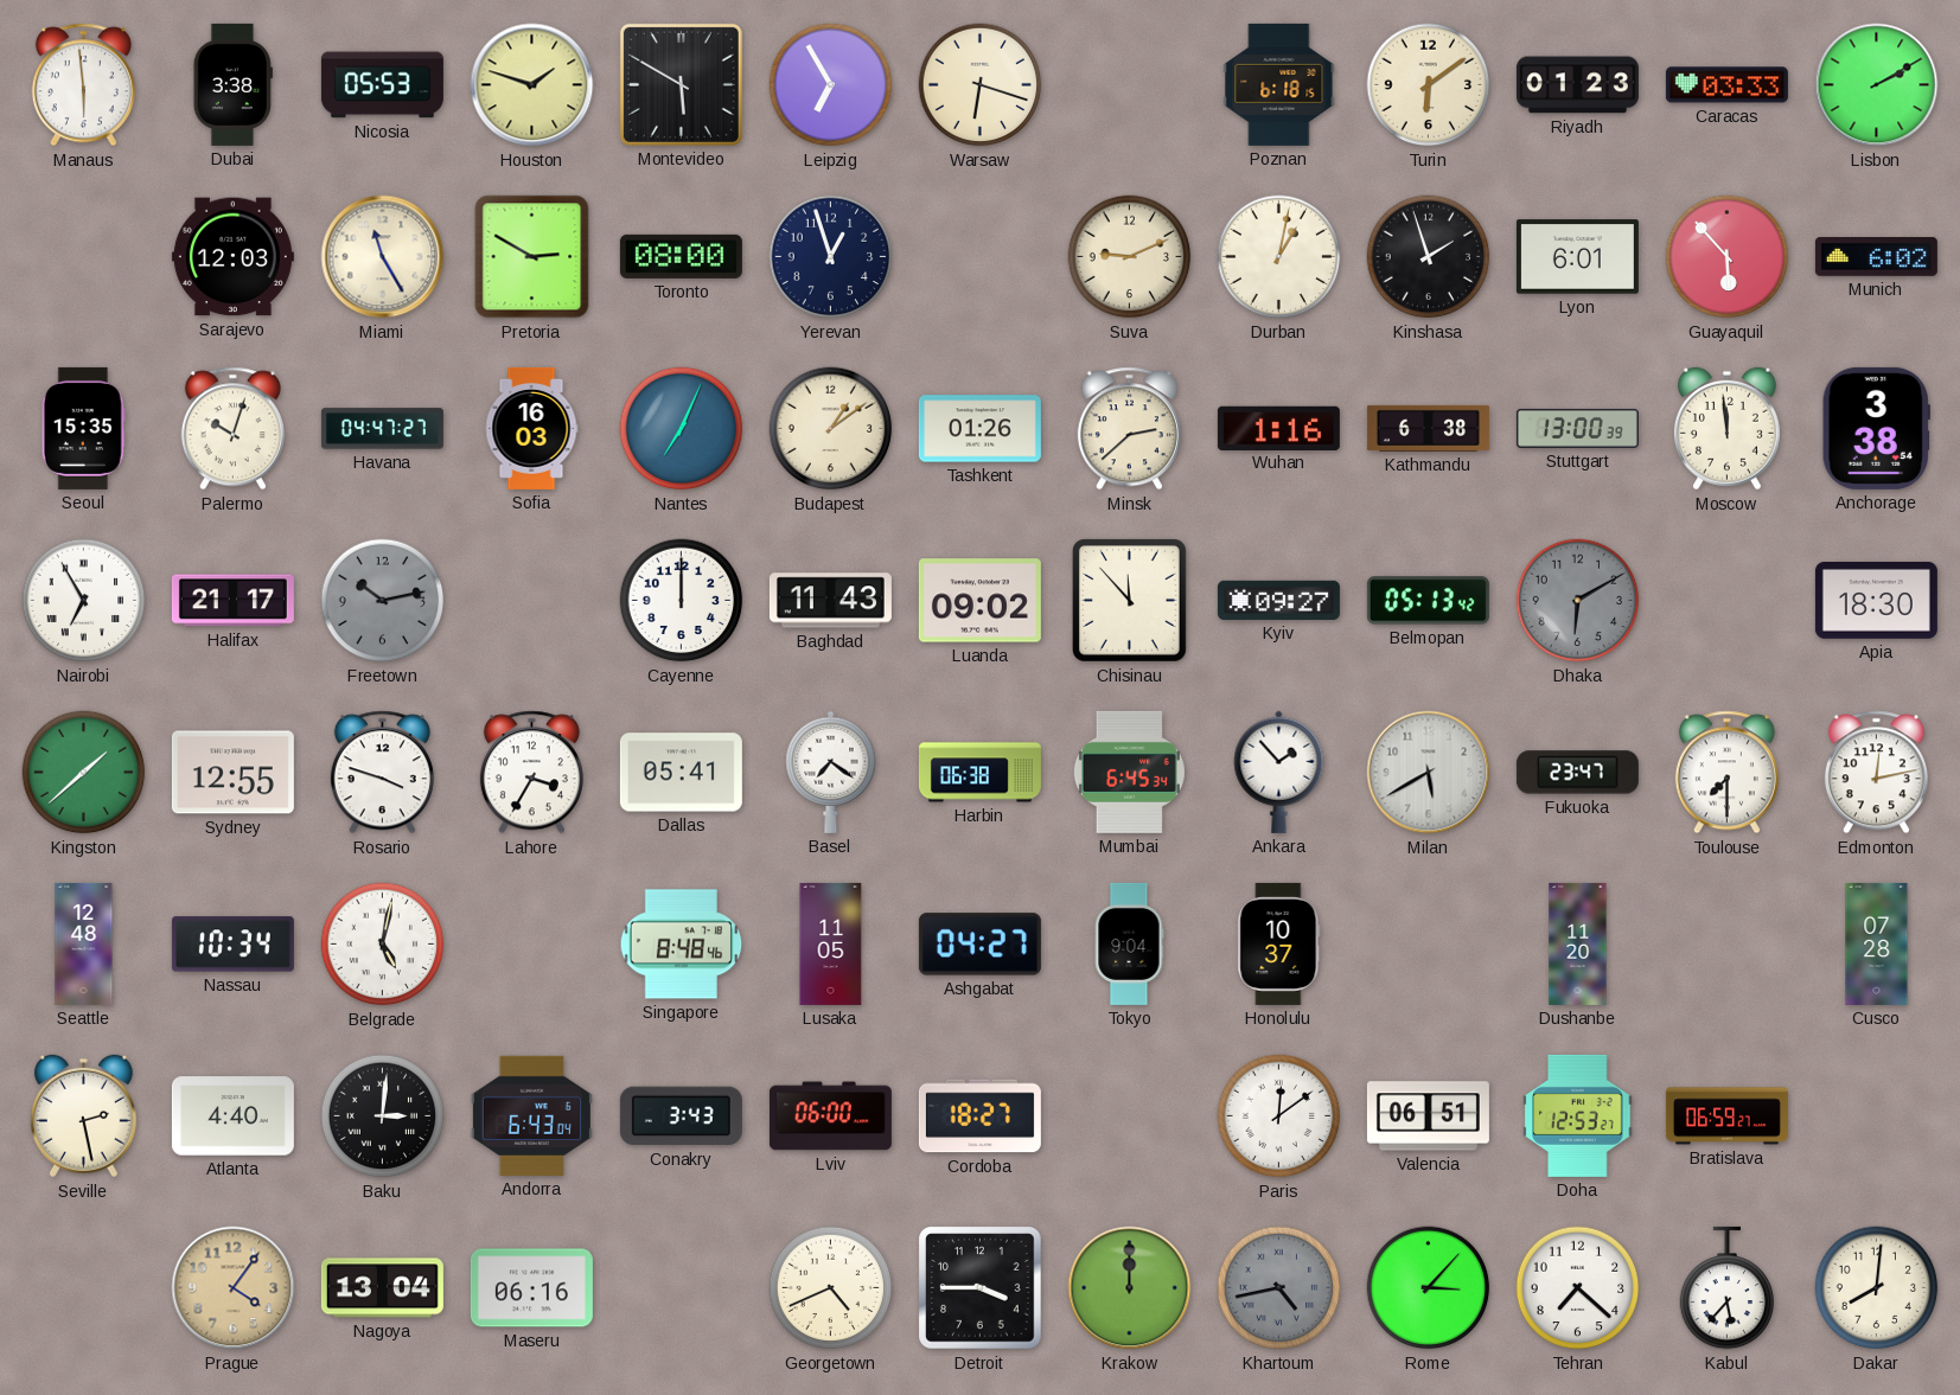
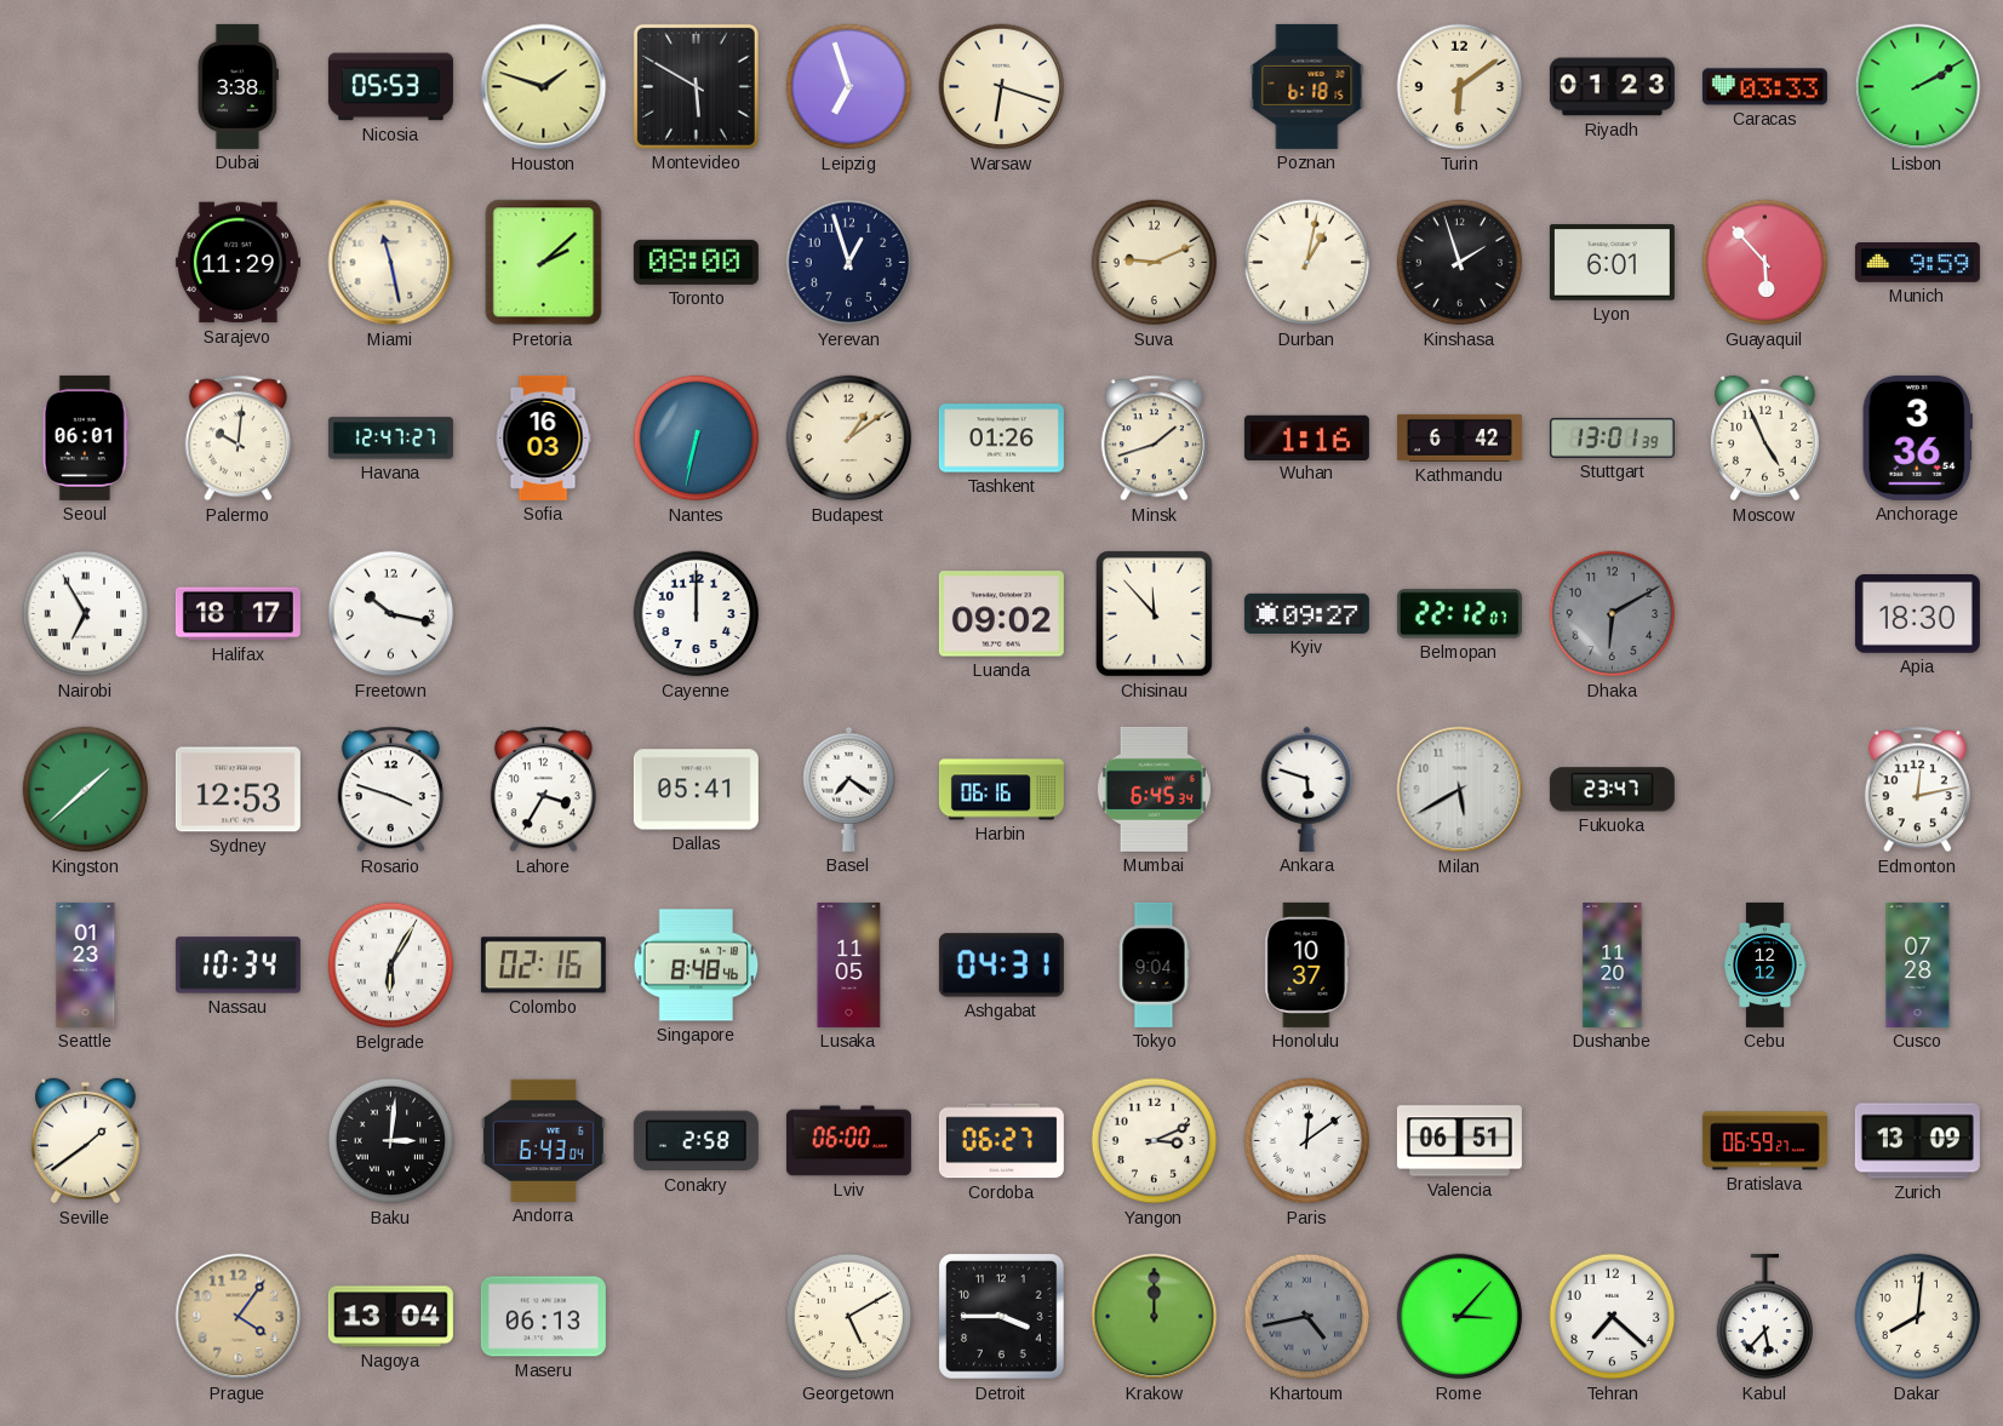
Manaus: 5:59 -> none (83, 85)
Leipzig: 6:55 -> 6:57 (849, 87)
Sarajevo: 12:03 -> 11:29 (238, 263)
Miami: 11:25 -> 11:28 (391, 263)
Pretoria: 2:50 -> 2:08 (544, 263)
Munich: 6:02 -> 9:59 (1917, 263)
Seoul: 15:35 -> 06:01 (85, 437)
Palermo: 10:03 -> 10:01 (238, 439)
Havana: 04:47 -> 12:47 (390, 439)
Nantes: 7:04 -> 6:32 (697, 439)
Minsk: 2:38 -> 1:42 (1154, 439)
Kathmandu: 6:38 -> 6:42 (1459, 437)
Stuttgart: 13:00 -> 13:01 (1612, 437)
Moscow: 11:59 -> 4:56 (1764, 439)
Anchorage: 3:38 -> 3:36 (1917, 437)
Halifax: 21:17 -> 18:17 (238, 614)
Freetown: 10:13 -> 10:17 (391, 614)
Freetown dial: grey -> white (391, 614)
Baghdad: 11:43 -> none (830, 601)
Belmopan: 05:13 -> 22:12 (1459, 614)
Sydney: 12:55 -> 12:53 (238, 790)
Harbin: 06:38 -> 06:16 (1001, 790)
Ankara: 1:53 -> 5:48 (1307, 789)
Toulouse: 7:30 -> none (1726, 773)
Seattle: 12:48 -> 01:23 (86, 964)
Belgrade: 5:02 -> 6:05 (391, 966)
Colombo: none -> 02:16 (543, 966)
Ashgabat: 04:27 -> 04:31 (1001, 966)
Cebu: none -> 12:12 (1765, 964)
Seville: 2:28 -> 1:39 (85, 1141)
Atlanta: 4:40 -> none (232, 1116)
Conakry: 3:43 -> 2:58 (696, 1141)
Cordoba: 18:27 -> 06:27 (1001, 1141)
Yangon: none -> 3:11 (1155, 1141)
Doha: 12:53 -> none (1578, 1115)
Zurich: none -> 13:09 (1917, 1141)
Maseru: 06:16 -> 06:13 (543, 1317)
Georgetown: 4:41 -> 5:10 (849, 1317)
